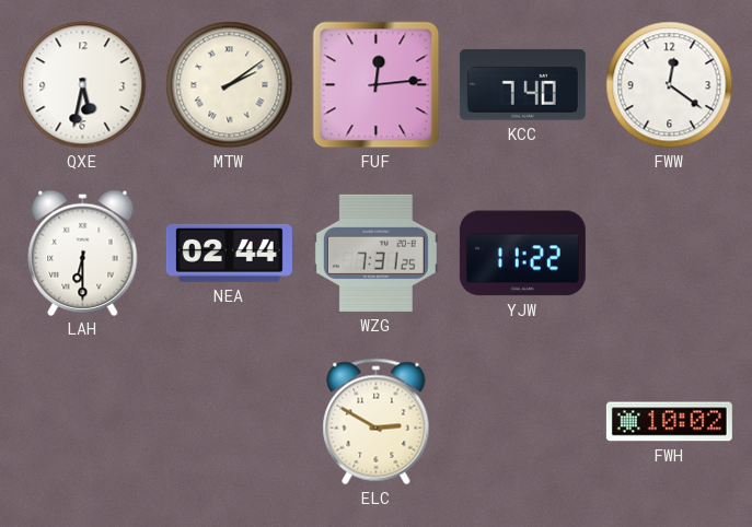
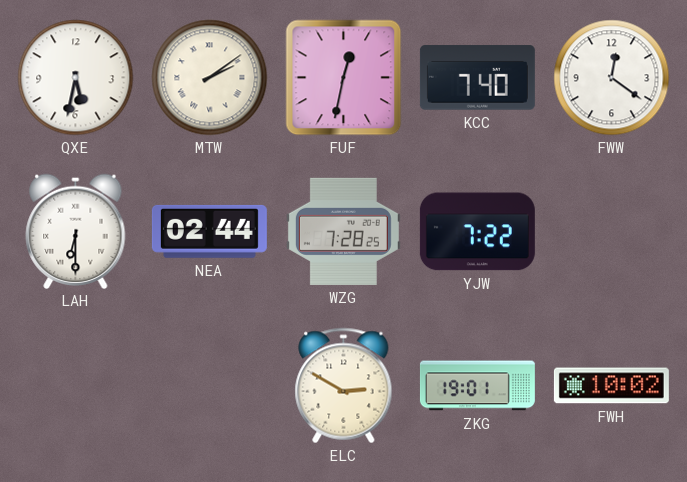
FUF: 12:14 -> 12:32 (344, 78)
WZG: 7:31 -> 7:28 (343, 231)
YJW: 11:22 -> 7:22 (477, 232)
ZKG: none -> 19:01 (477, 386)
